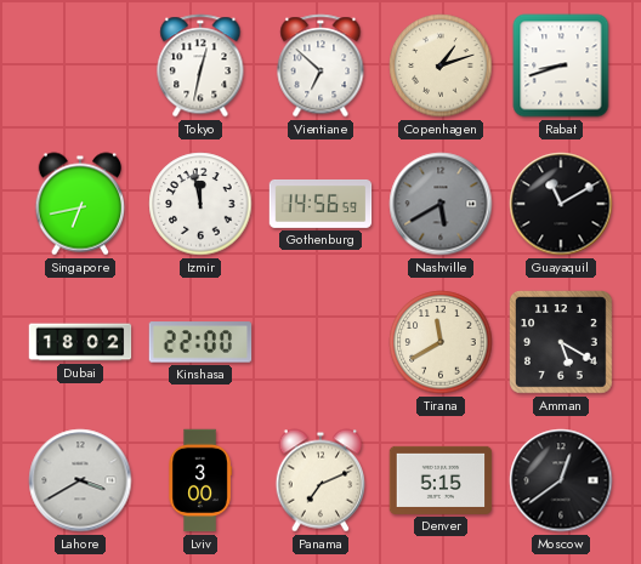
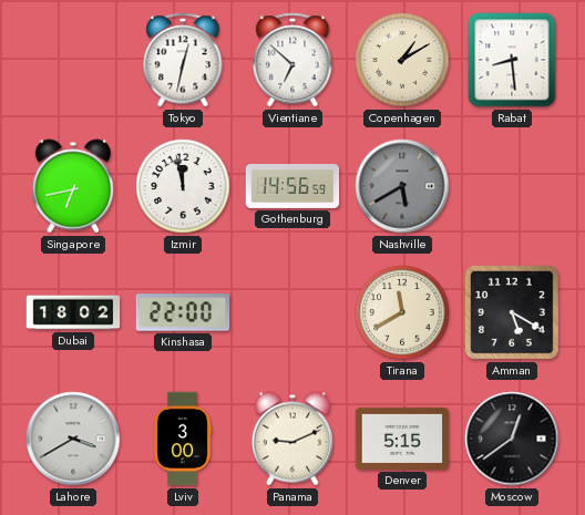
Copenhagen: 1:12 -> 1:10 (402, 60)
Rabat: 8:42 -> 8:29 (512, 60)
Guayaquil: 11:10 -> none (561, 204)
Panama: 7:11 -> 9:11 (291, 439)
